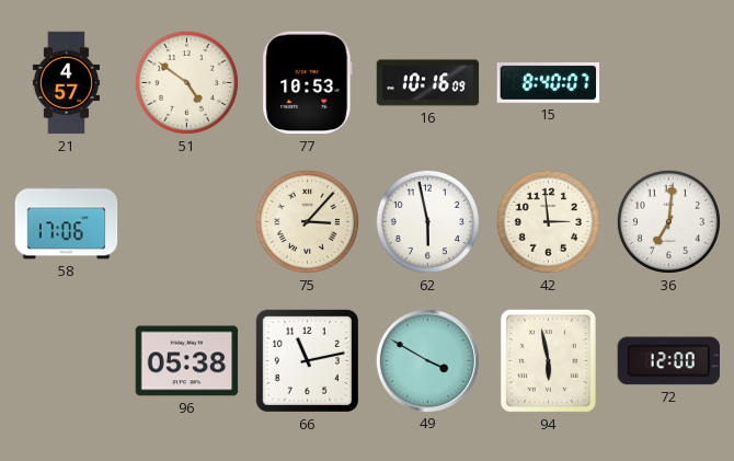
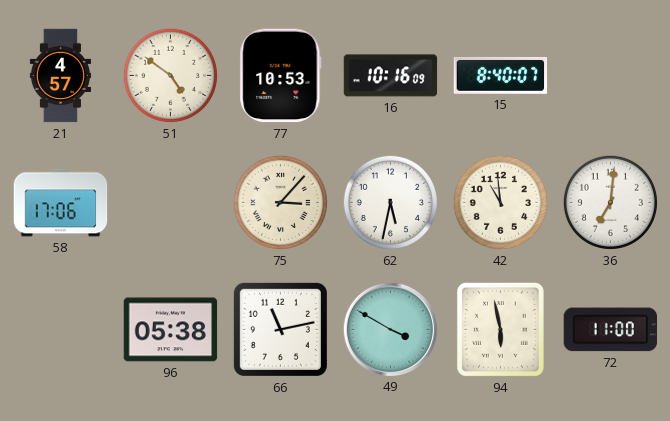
62: 5:58 -> 5:32 (390, 202)
42: 2:59 -> 10:59 (500, 202)
72: 12:00 -> 11:00 (611, 330)
